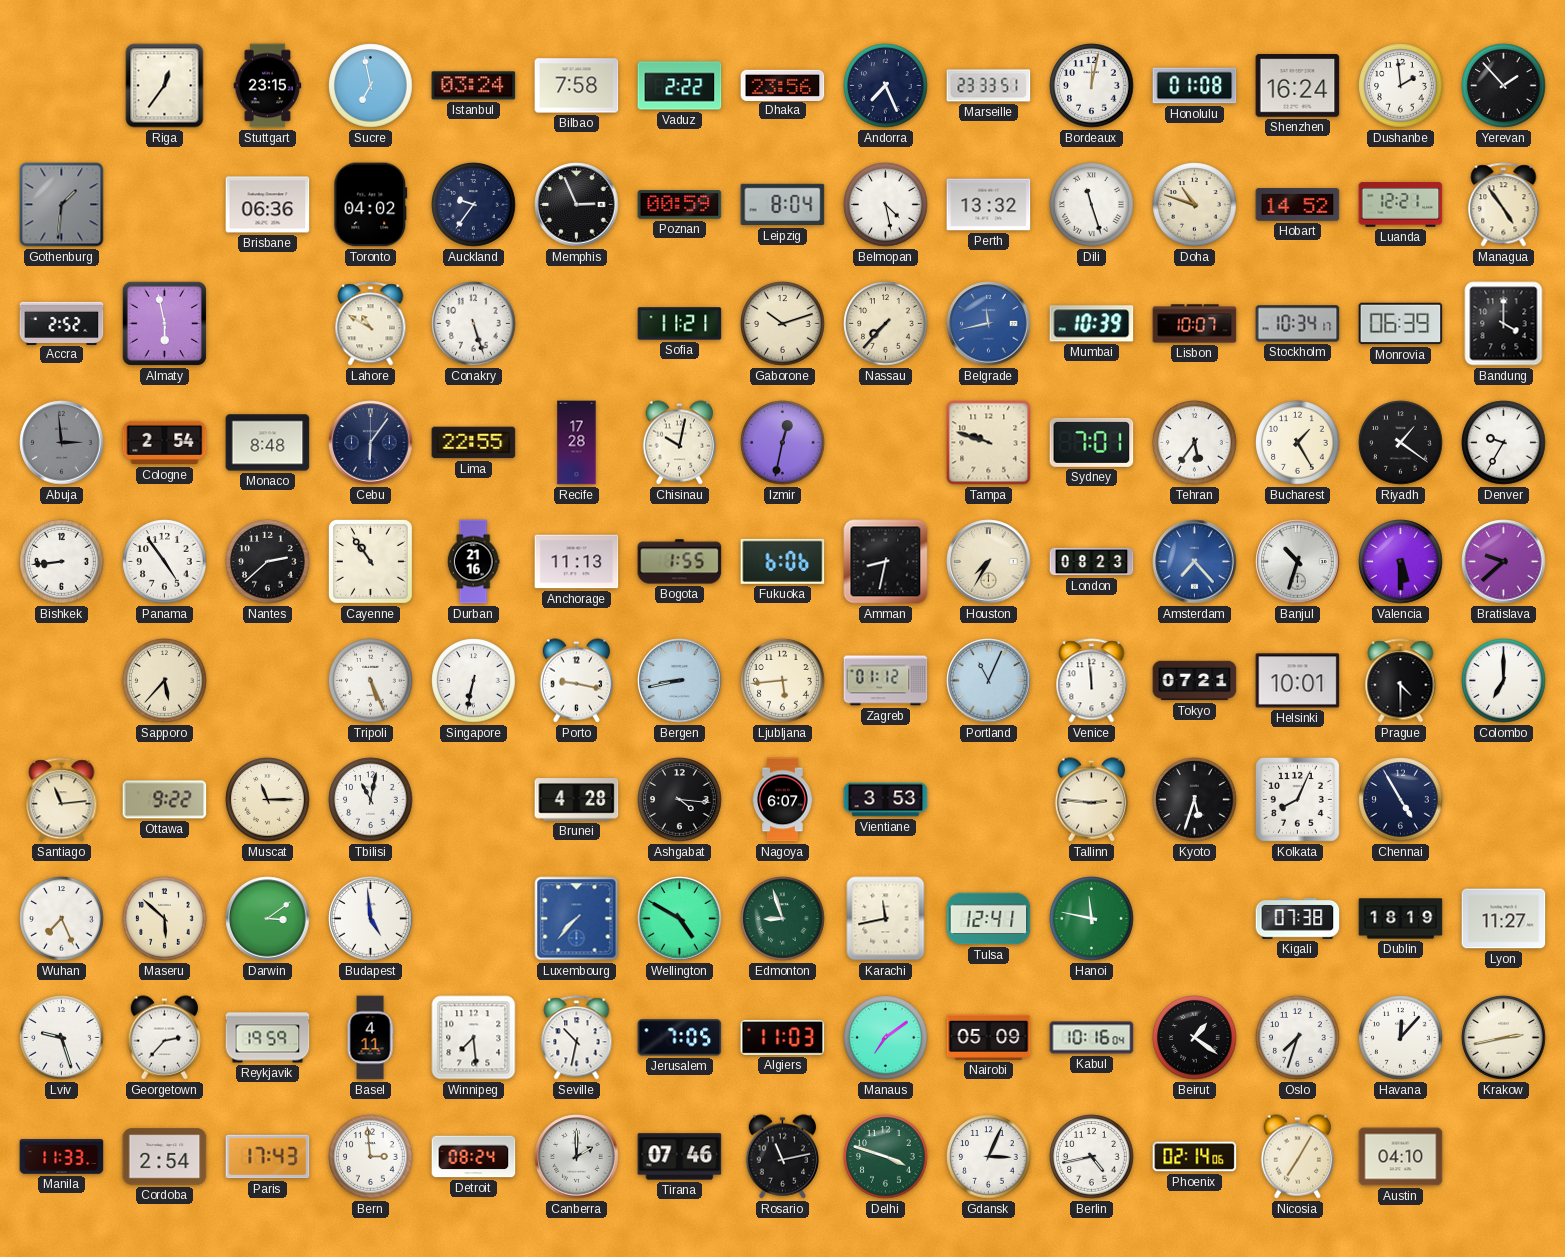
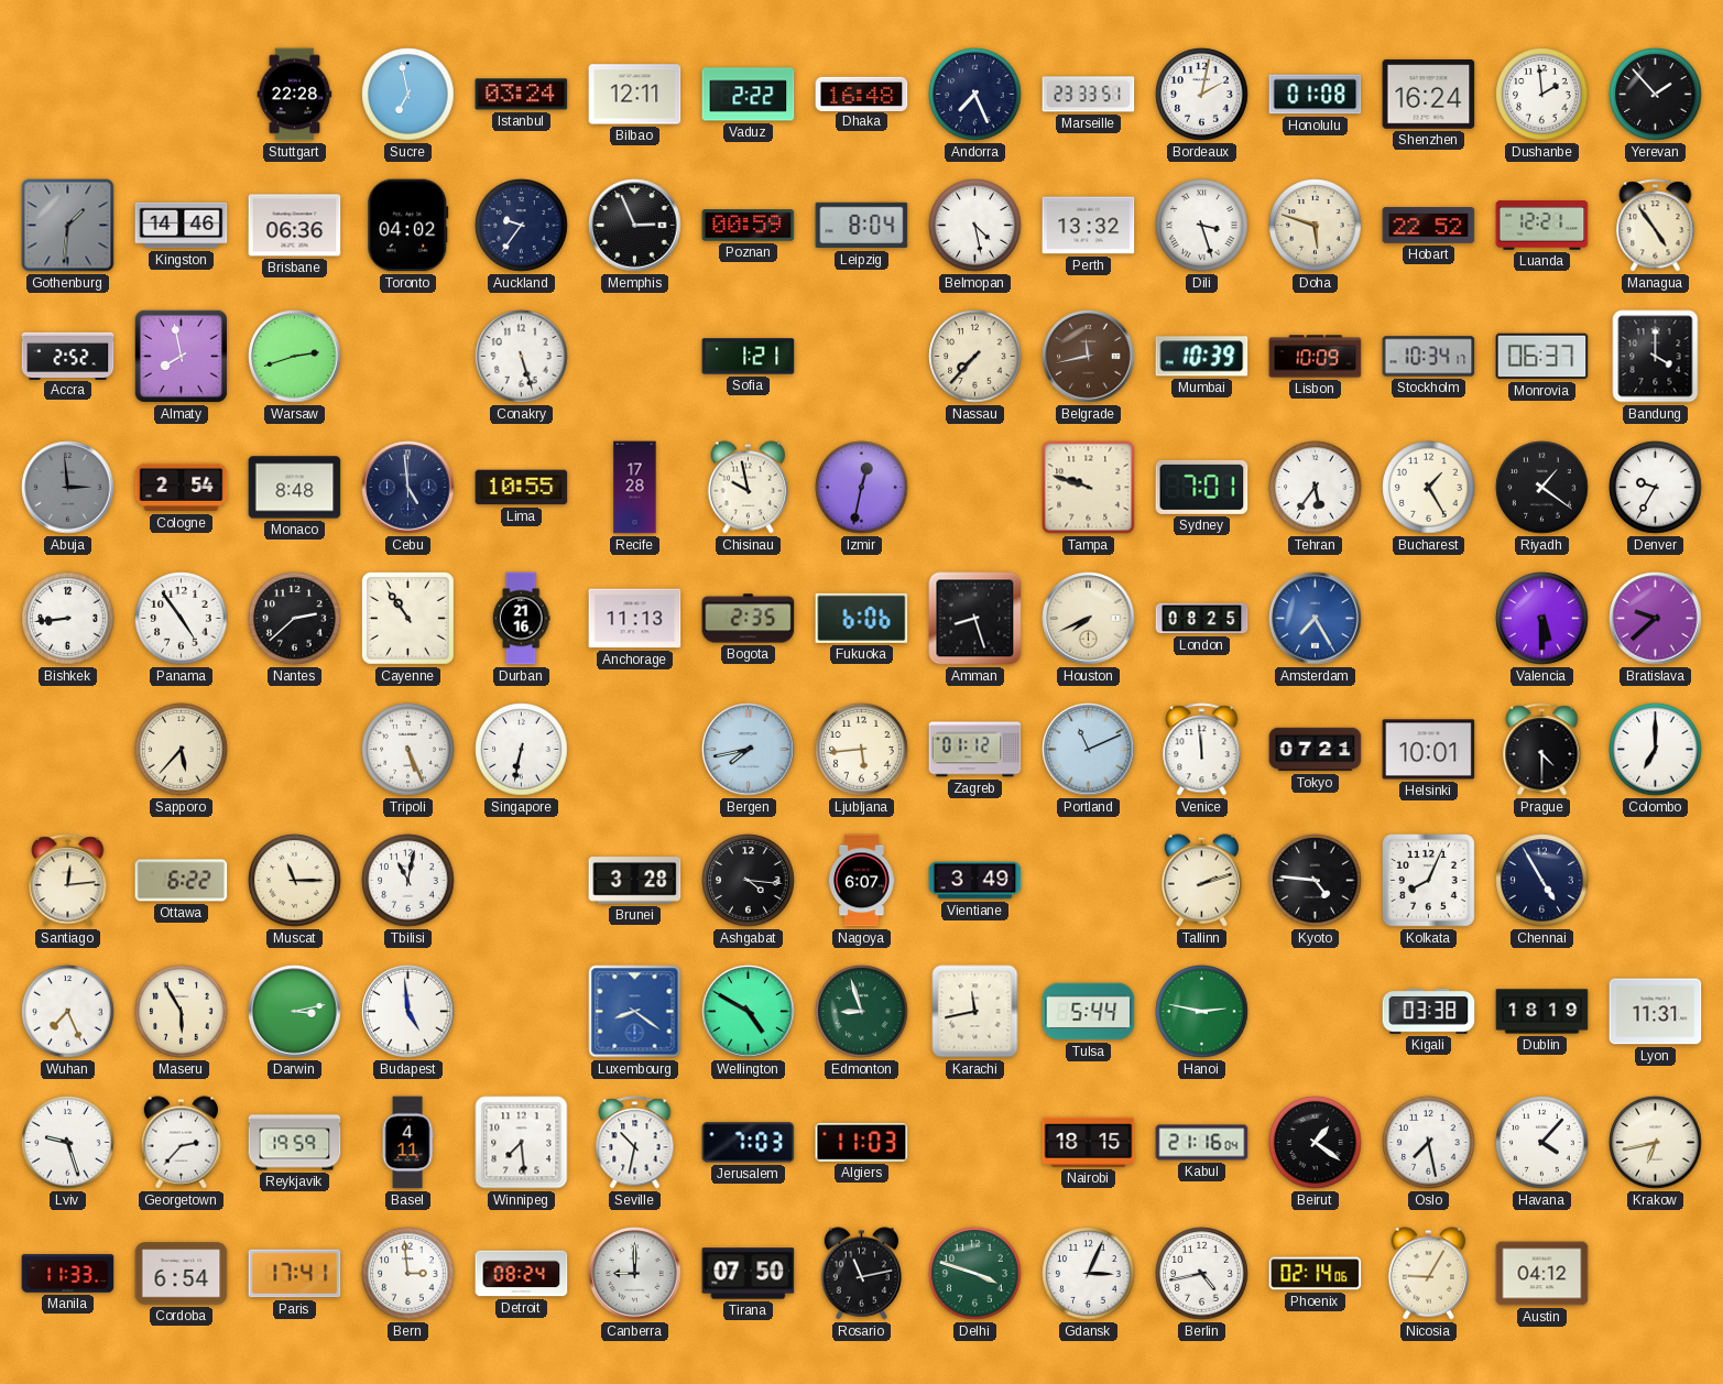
Riga: 12:36 -> none (165, 86)
Stuttgart: 23:15 -> 22:28 (295, 95)
Bilbao: 7:58 -> 12:11 (635, 95)
Dhaka: 23:56 -> 16:48 (862, 94)
Bordeaux: 12:02 -> 2:02 (1202, 95)
Kingston: none -> 14:46 (182, 226)
Dili: 11:27 -> 3:27 (1202, 226)
Doha: 10:48 -> 5:48 (1316, 226)
Hobart: 14:52 -> 22:52 (1429, 226)
Almaty: 5:58 -> 7:58 (181, 356)
Warsaw: none -> 2:42 (295, 357)
Lahore: 10:50 -> none (371, 324)
Sofia: 11:21 -> 1:21 (749, 357)
Gaborone: 10:12 -> none (783, 324)
Belgrade dial: blue -> brown (1089, 357)
Lisbon: 10:07 -> 10:09 (1316, 357)
Monrovia: 06:39 -> 06:37 (1542, 357)
Cebu: 6:06 -> 4:59 (408, 488)
Lima: 22:55 -> 10:55 (522, 488)
Chisinau: 10:02 -> 9:58 (749, 488)
Bogota: 1:55 -> 2:35 (749, 619)
Amman: 8:32 -> 8:27 (975, 619)
Houston: 7:35 -> 7:41 (1089, 619)
London: 08:23 -> 08:25 (1202, 619)
Amsterdam: 7:23 -> 7:25 (1316, 619)
Banjul: 10:33 -> none (1298, 562)
Porto: 9:17 -> none (577, 681)
Bergen: 8:43 -> 7:43 (749, 750)
Portland: 11:04 -> 11:11 (1089, 750)
Santiago: 11:14 -> 12:14 (68, 881)
Ottawa: 9:22 -> 6:22 (182, 881)
Brunei: 4:28 -> 3:28 (635, 881)
Vientiane: 3:53 -> 3:49 (975, 881)
Tallinn: 2:46 -> 2:12 (1202, 881)
Kyoto: 5:33 -> 4:46 (1316, 881)
Maseru: 5:52 -> 5:55 (182, 1012)
Darwin: 3:09 -> 3:13 (295, 1012)
Luxembourg: 7:37 -> 8:21 (635, 1012)
Tulsa: 12:41 -> 5:44 (1089, 1012)
Hanoi: 11:47 -> 2:47 (1202, 1012)
Kigali: 07:38 -> 03:38 (1429, 1011)
Lyon: 11:27 -> 11:31 (1656, 1012)
Jerusalem: 7:05 -> 7:03 (749, 1143)
Manaus: 7:09 -> none (886, 1038)
Nairobi: 05:09 -> 18:15 (1089, 1142)
Kabul: 10:16 -> 21:16 (1202, 1143)
Oslo: 7:33 -> 7:28 (1429, 1143)
Havana: 12:07 -> 4:07 (1542, 1143)
Krakow: 2:43 -> 6:43 (1656, 1143)
Cordoba: 2:54 -> 6:54 (182, 1274)
Paris: 17:43 -> 17:41 (295, 1274)
Canberra: 2:00 -> 9:00 (635, 1274)
Tirana: 07:46 -> 07:50 (749, 1274)
Nicosia: 7:05 -> 9:05 (1429, 1274)
Austin: 04:10 -> 04:12 (1542, 1274)
